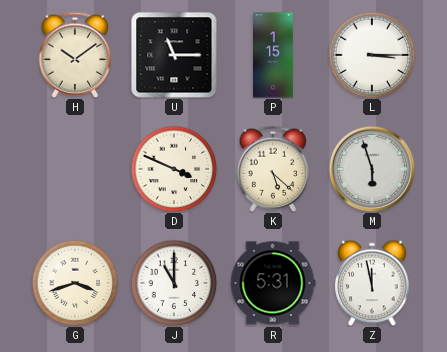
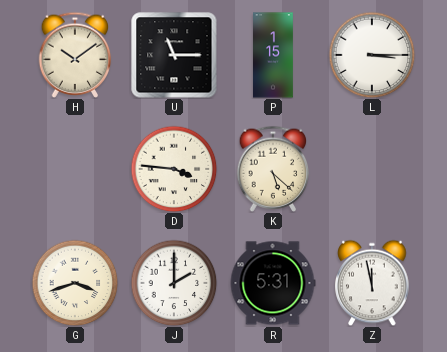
D: 3:49 -> 3:46 (174, 169)
M: 5:57 -> none (372, 169)
J: 11:00 -> 2:00 (174, 283)
